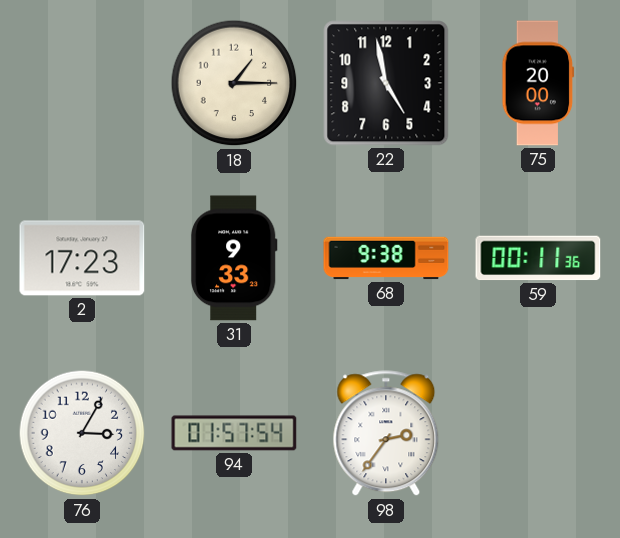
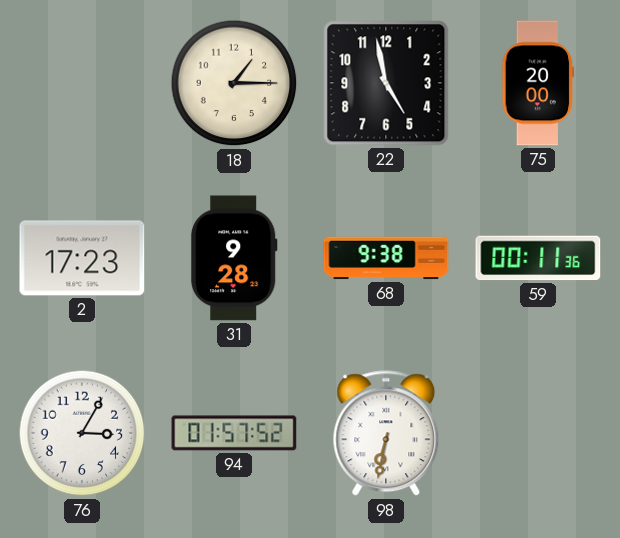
31: 9:33 -> 9:28 (234, 258)
94: 01:57:54 -> 01:57:52 (234, 433)
98: 2:36 -> 6:32 (386, 434)
